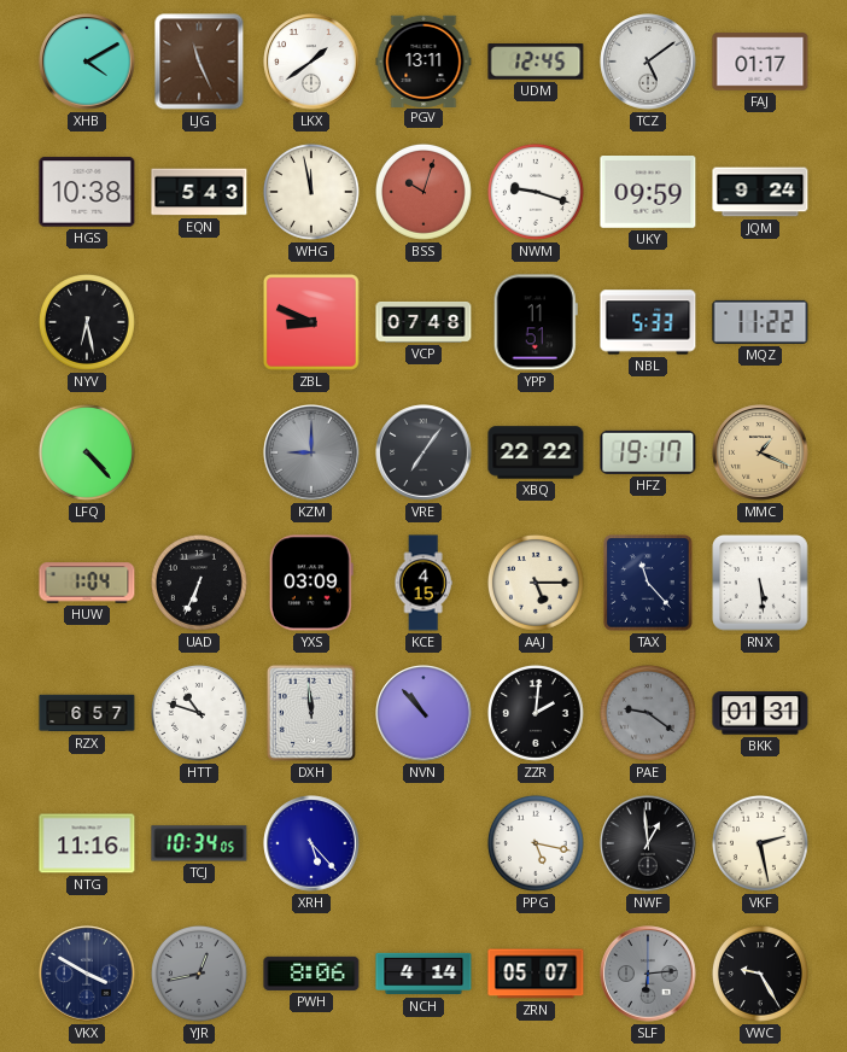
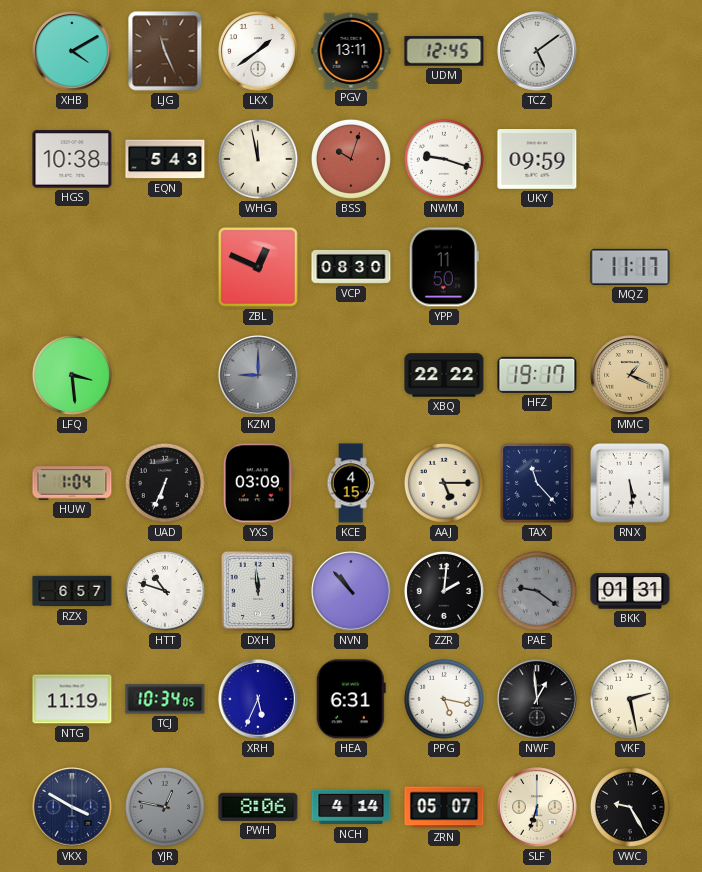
FAJ: 01:17 -> none (760, 62)
JQM: 9:24 -> none (760, 192)
NYV: 6:28 -> none (87, 322)
ZBL: 8:49 -> 12:49 (258, 267)
VCP: 07:48 -> 08:30 (351, 267)
YPP: 11:51 -> 11:50 (444, 267)
NBL: 5:33 -> none (648, 322)
MQZ: 11:22 -> 11:17 (630, 267)
LFQ: 4:23 -> 3:29 (72, 375)
VRE: 7:06 -> none (423, 452)
NTG: 11:16 -> 11:19 (72, 699)
XRH: 5:23 -> 5:34 (258, 699)
HEA: none -> 6:31 (351, 699)
YJR: 12:43 -> 12:47 (165, 807)
SLF: 6:14 -> 6:33 (537, 807)
SLF dial: grey -> cream (537, 807)
